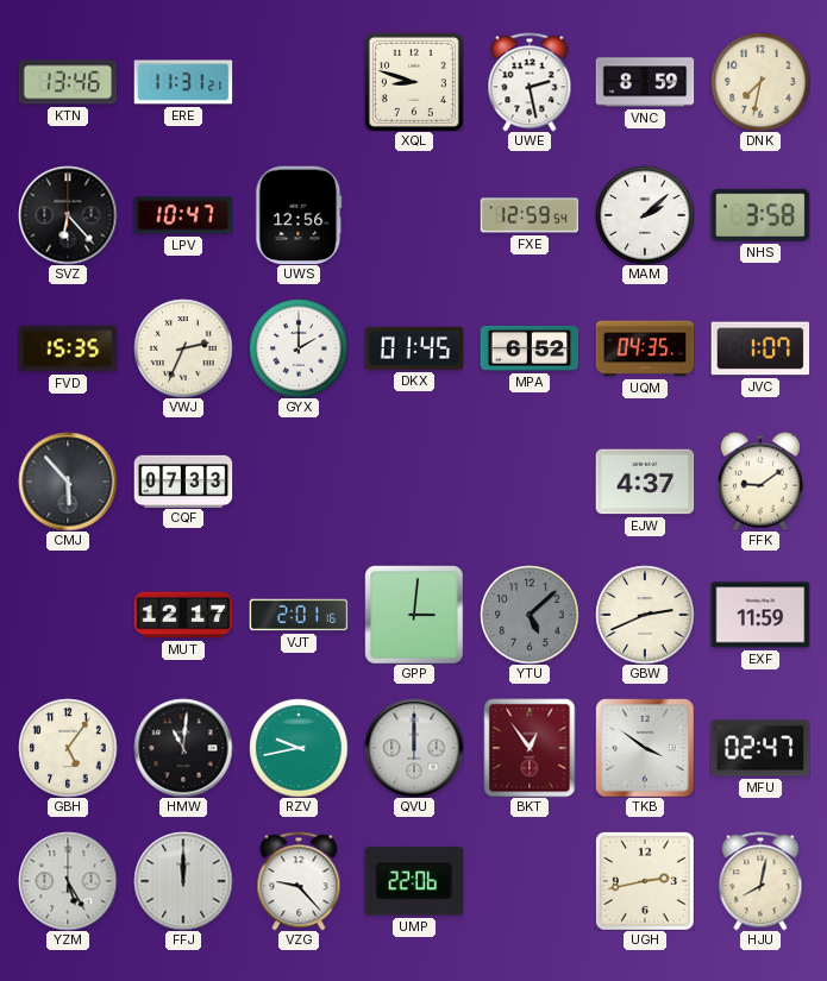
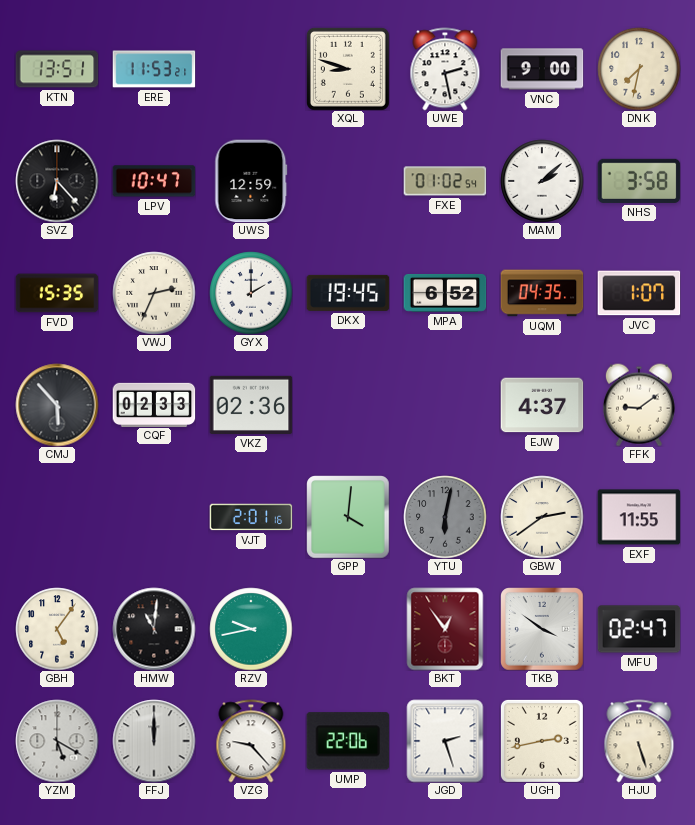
KTN: 13:46 -> 13:51 (57, 69)
ERE: 11:31 -> 11:53 (154, 69)
VNC: 8:59 -> 9:00 (542, 69)
UWS: 12:56 -> 12:59 (251, 181)
FXE: 12:59 -> 01:02 (445, 181)
DKX: 01:45 -> 19:45 (348, 293)
CQF: 07:33 -> 02:33 (154, 404)
VKZ: none -> 02:36 (251, 405)
MUT: 12:17 -> none (183, 615)
GPP: 3:01 -> 4:01 (348, 517)
YTU: 5:08 -> 6:02 (445, 517)
GBW: 2:41 -> 2:39 (542, 517)
EXF: 11:59 -> 11:55 (639, 517)
QVU: 12:00 -> none (414, 748)
YZM: 5:25 -> 5:20 (57, 741)
JGD: none -> 2:27 (445, 741)
HJU: 8:02 -> 5:27 (639, 741)
